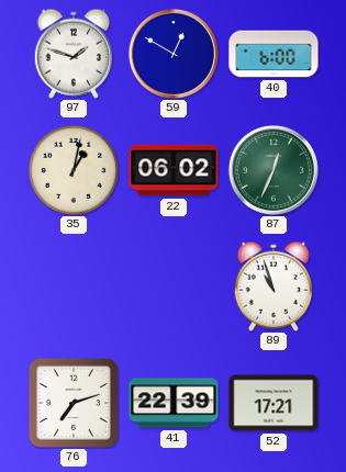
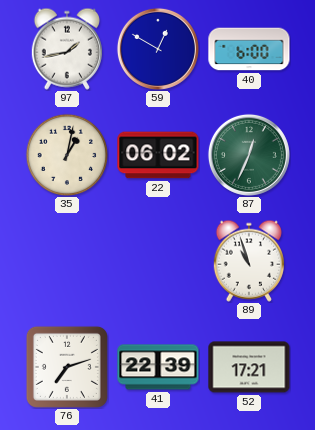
97: 1:48 -> 1:43 (67, 49)
